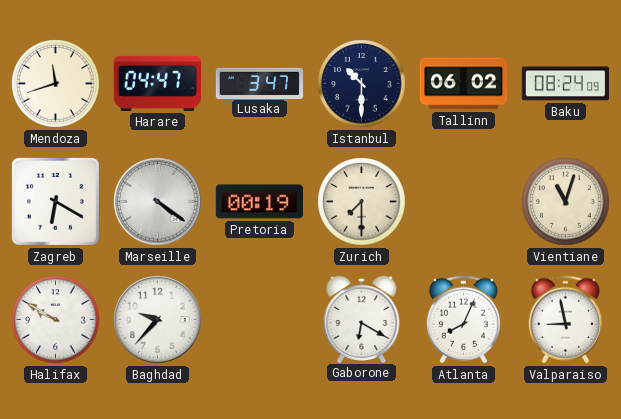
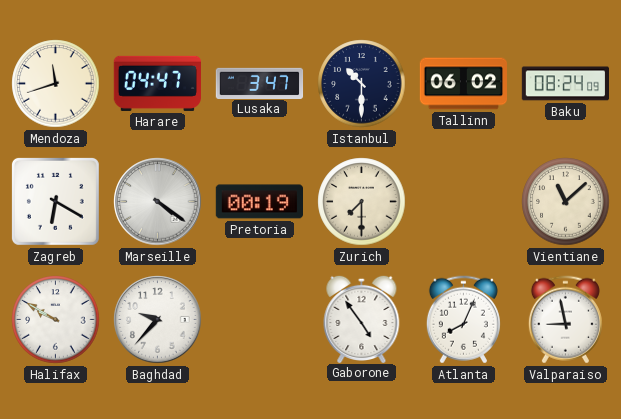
Vientiane: 11:03 -> 11:08 (566, 202)
Gaborone: 6:20 -> 4:54 (362, 318)
